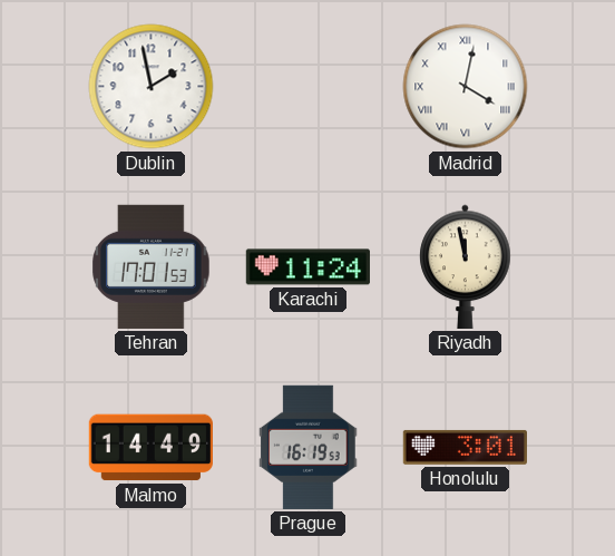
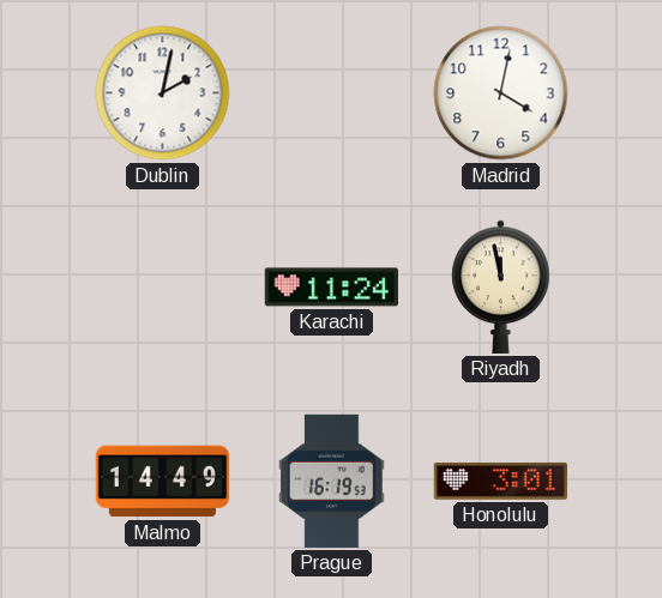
Dublin: 1:58 -> 2:02 (163, 93)
Madrid numerals: Roman -> Arabic (501, 93)
Tehran: 17:01 -> none (152, 266)
